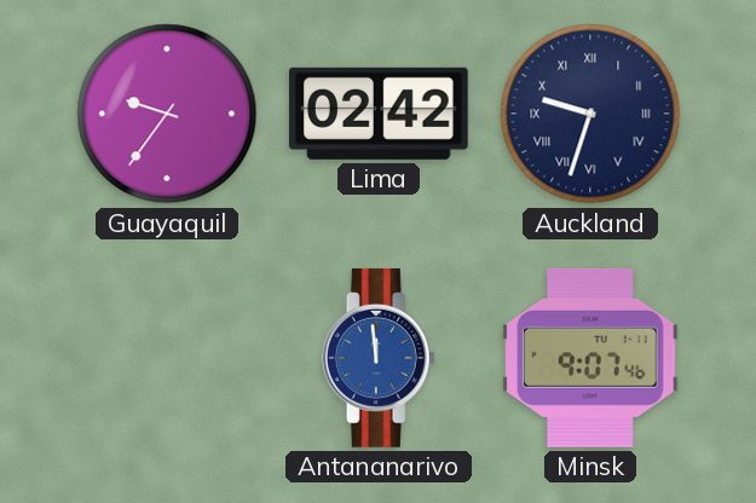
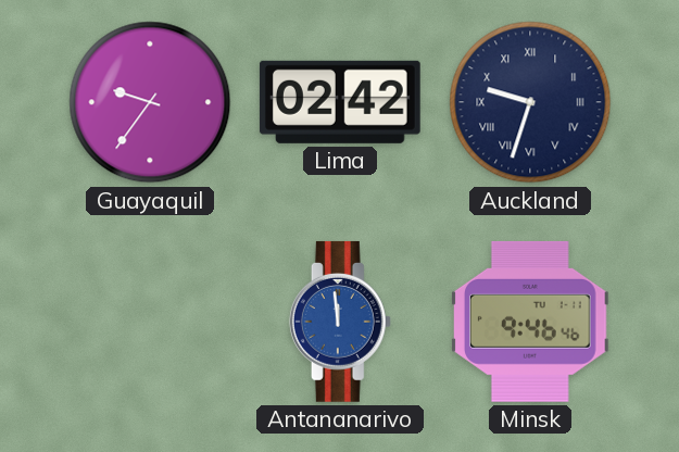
Minsk: 9:07 -> 9:46 (531, 322)
